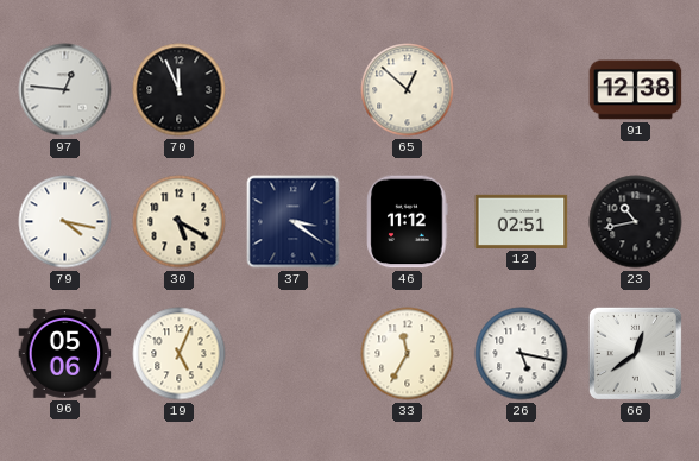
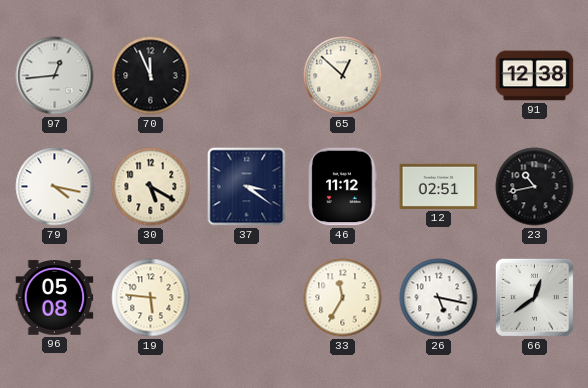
97: 12:46 -> 12:44 (55, 76)
96: 05:06 -> 05:08 (55, 298)
19: 5:04 -> 5:46 (151, 298)
